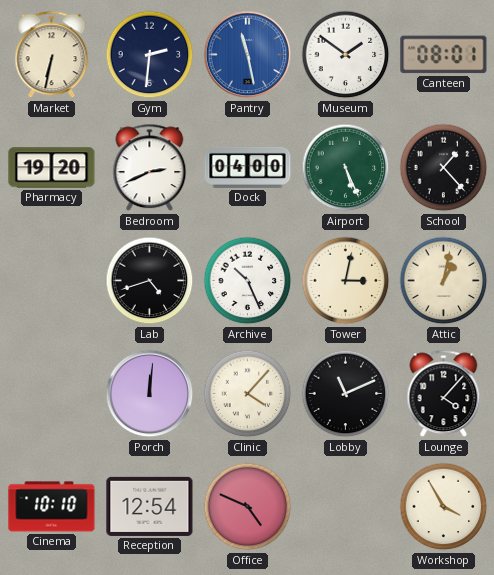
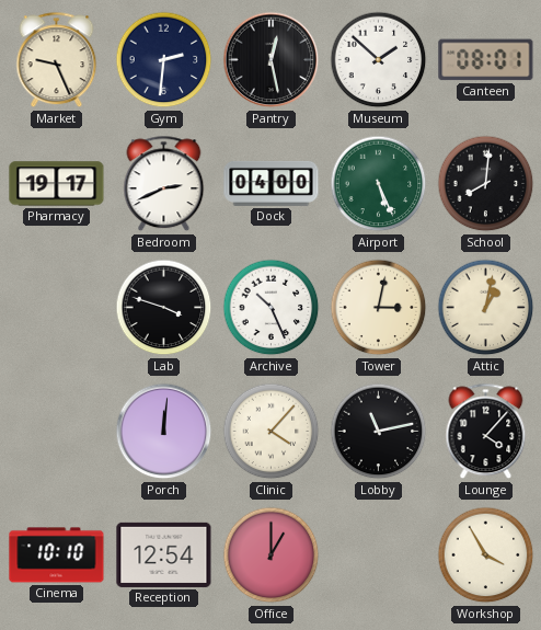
Market: 6:32 -> 9:26 (57, 60)
Pantry: 11:28 -> 12:28 (272, 60)
Pantry dial: blue -> black (272, 60)
Museum: 1:51 -> 1:52 (379, 60)
Pharmacy: 19:20 -> 19:17 (57, 184)
School: 1:23 -> 8:01 (486, 184)
Lab: 4:42 -> 3:48 (164, 308)
Lobby: 11:11 -> 11:13 (379, 432)
Office: 4:49 -> 1:00 (272, 555)
